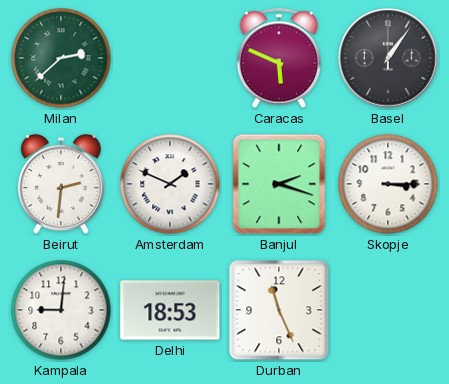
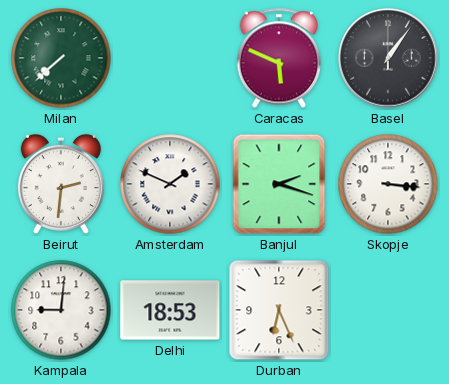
Milan: 2:38 -> 7:38 (61, 58)
Skopje: 3:15 -> 3:16 (388, 184)
Durban: 11:26 -> 6:26 (279, 310)
